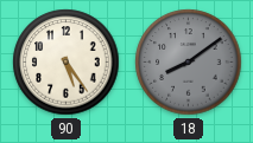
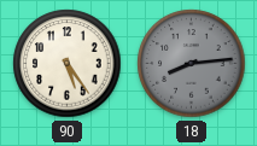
18: 8:09 -> 8:14 (192, 64)
